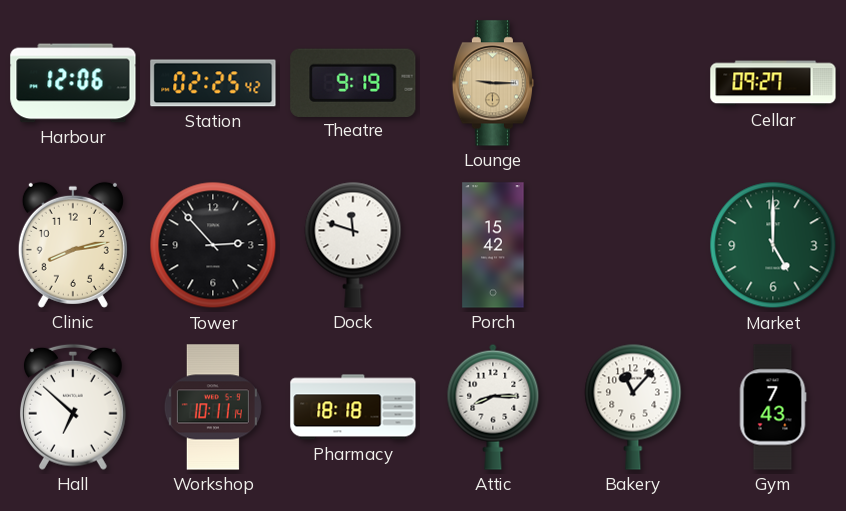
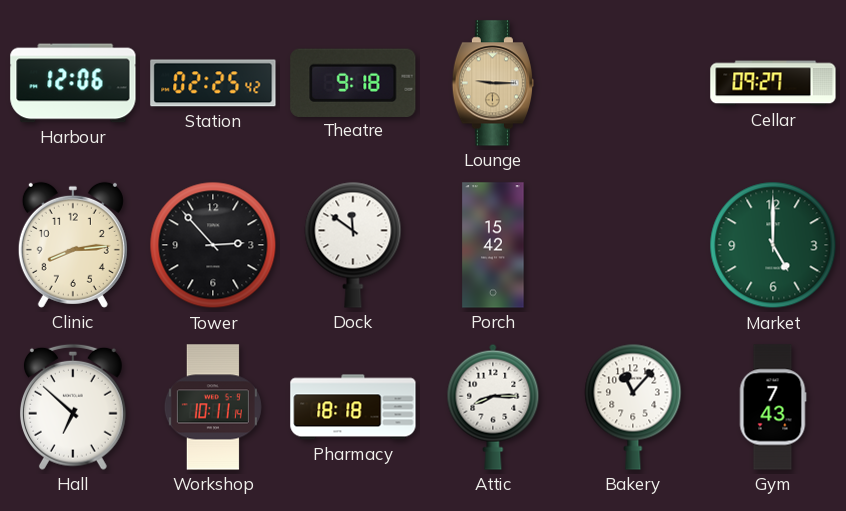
Theatre: 9:19 -> 9:18 (353, 82)
Clinic: 8:13 -> 8:14 (73, 245)
Dock: 11:48 -> 11:51 (353, 245)
